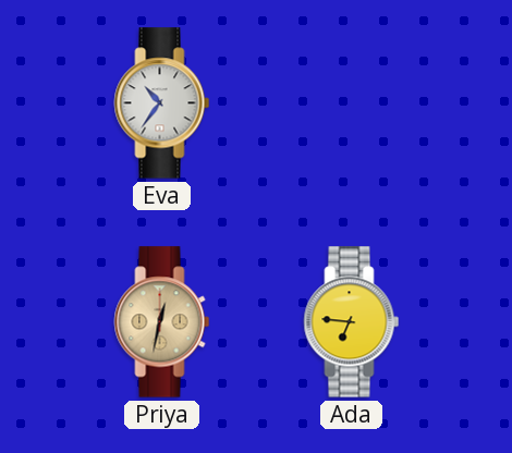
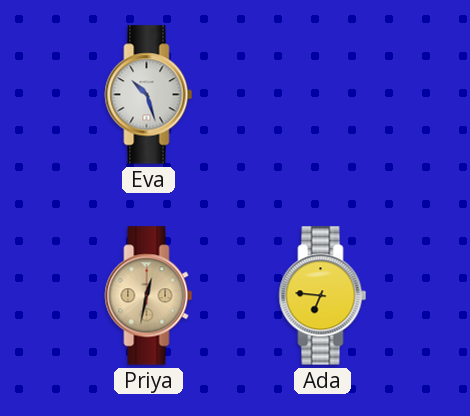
Eva: 10:36 -> 10:27 (149, 95)
